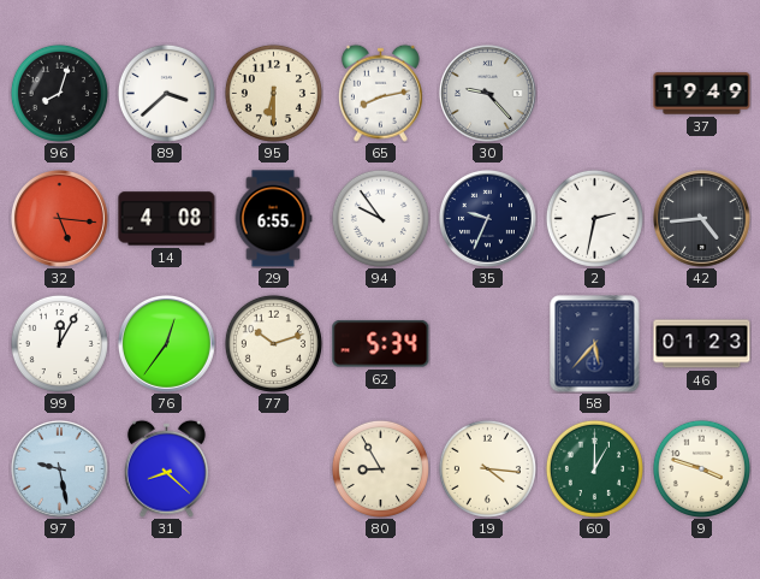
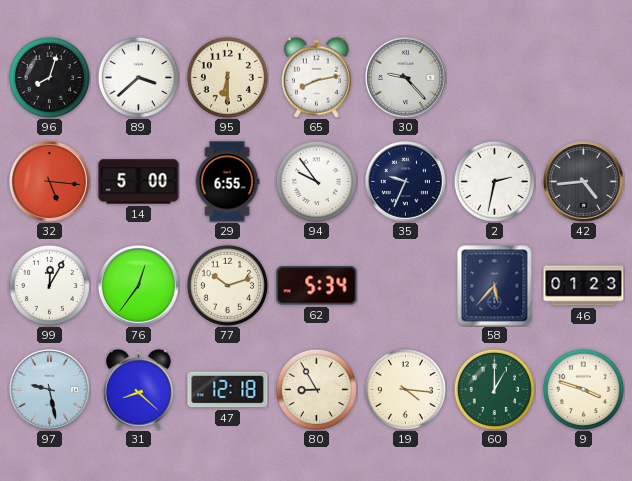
37: 19:49 -> none (702, 94)
14: 4:08 -> 5:00 (139, 182)
47: none -> 12:18 (228, 390)
